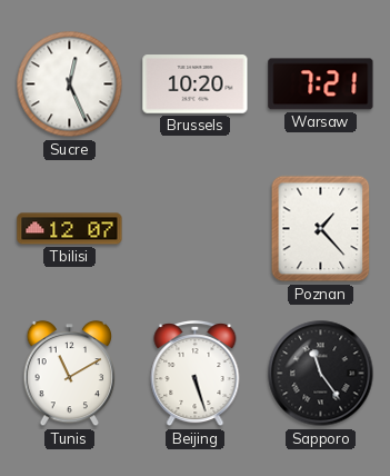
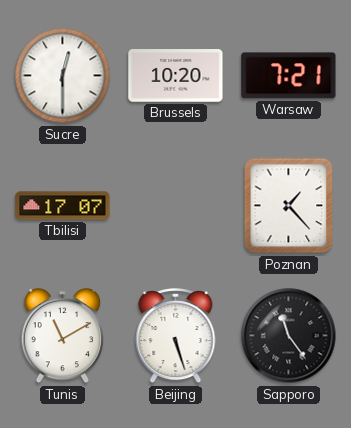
Sucre: 12:26 -> 12:30 (63, 76)
Tbilisi: 12:07 -> 17:07 (63, 206)
